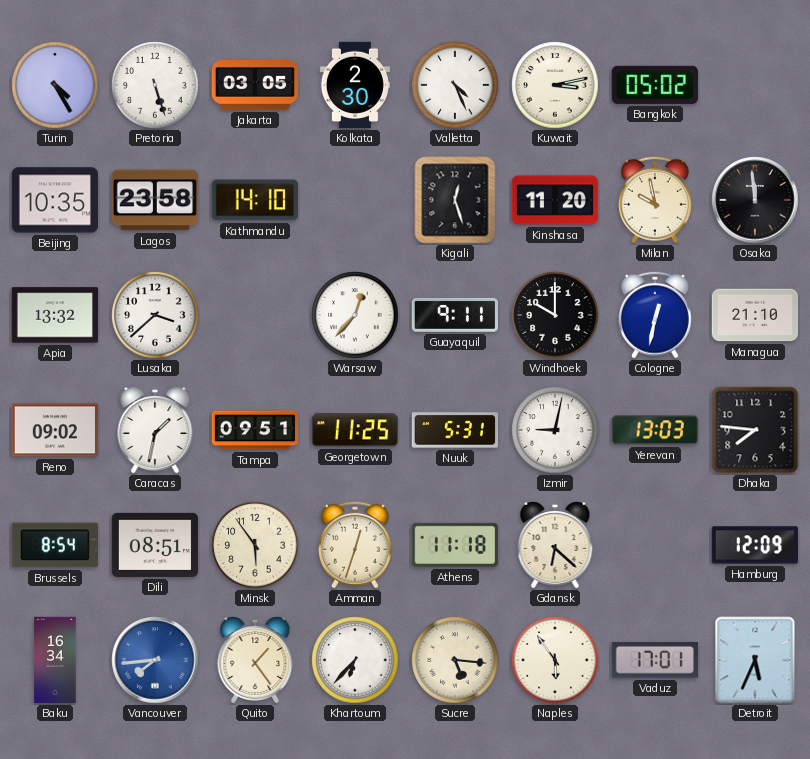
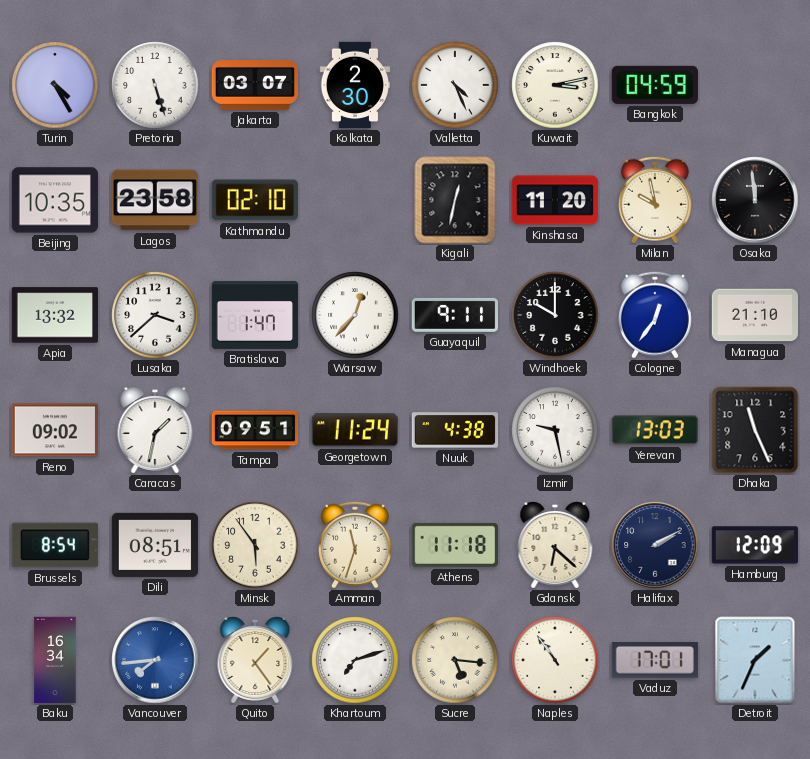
Jakarta: 03:05 -> 03:07 (254, 85)
Bangkok: 05:02 -> 04:59 (655, 85)
Kathmandu: 14:10 -> 02:10 (255, 200)
Kigali: 12:27 -> 12:32 (455, 200)
Bratislava: none -> 1:47 (255, 315)
Cologne: 12:32 -> 12:36 (655, 315)
Georgetown: 11:25 -> 11:24 (354, 430)
Nuuk: 5:31 -> 4:38 (455, 430)
Izmir: 9:02 -> 9:28 (555, 430)
Dhaka: 7:46 -> 11:26 (755, 430)
Amman: 12:33 -> 11:33 (355, 545)
Halifax: none -> 2:10 (655, 545)
Khartoum: 6:37 -> 7:12 (355, 660)
Naples: 5:54 -> 10:54 (555, 660)
Detroit: 5:34 -> 1:34 (755, 660)
